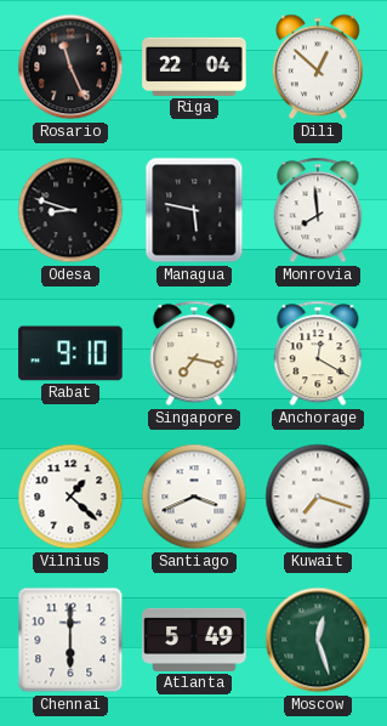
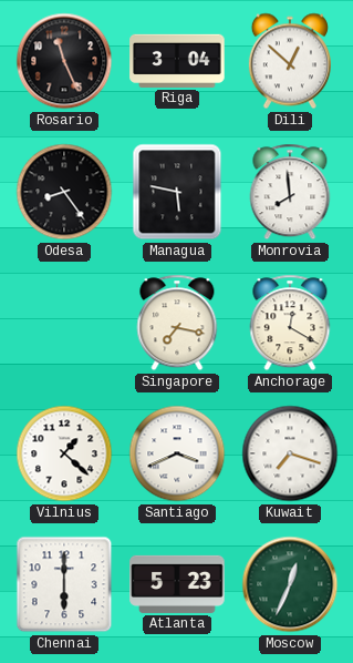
Riga: 22:04 -> 3:04 (177, 61)
Odesa: 8:48 -> 8:24 (64, 192)
Rabat: 9:10 -> none (70, 353)
Atlanta: 5:49 -> 5:23 (177, 584)
Moscow: 12:27 -> 12:34 (290, 584)
